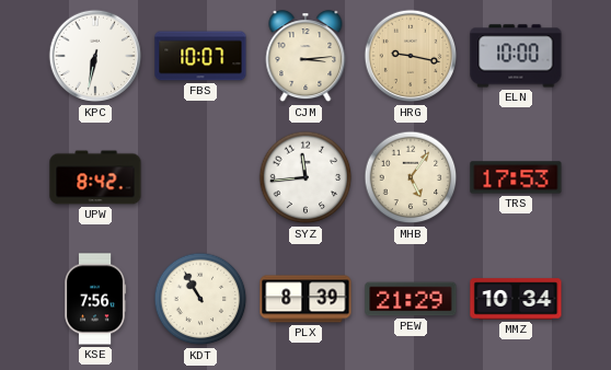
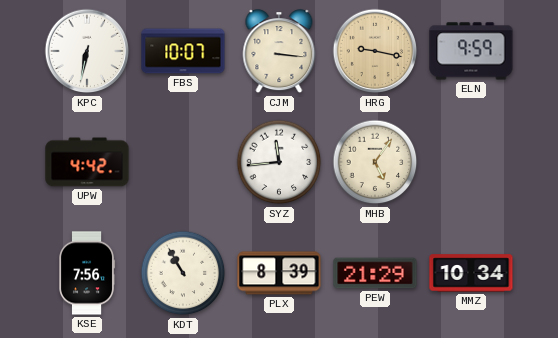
CJM: 3:14 -> 3:16 (279, 52)
ELN: 10:00 -> 9:59 (471, 51)
UPW: 8:42 -> 4:42 (87, 162)
TRS: 17:53 -> none (516, 177)
